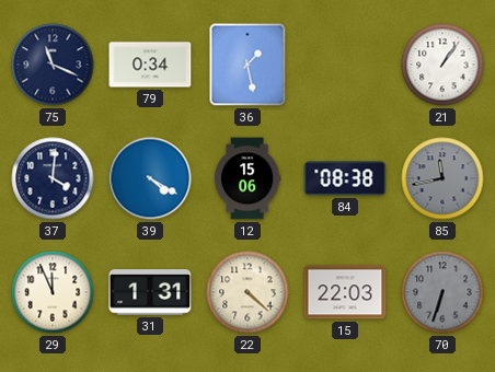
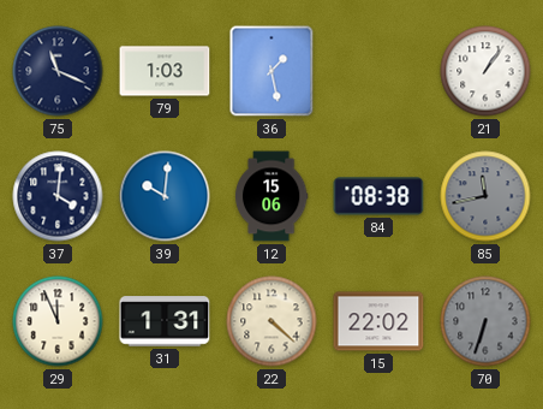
79: 0:34 -> 1:03 (165, 71)
39: 4:20 -> 10:01 (165, 196)
15: 22:03 -> 22:02 (378, 321)
